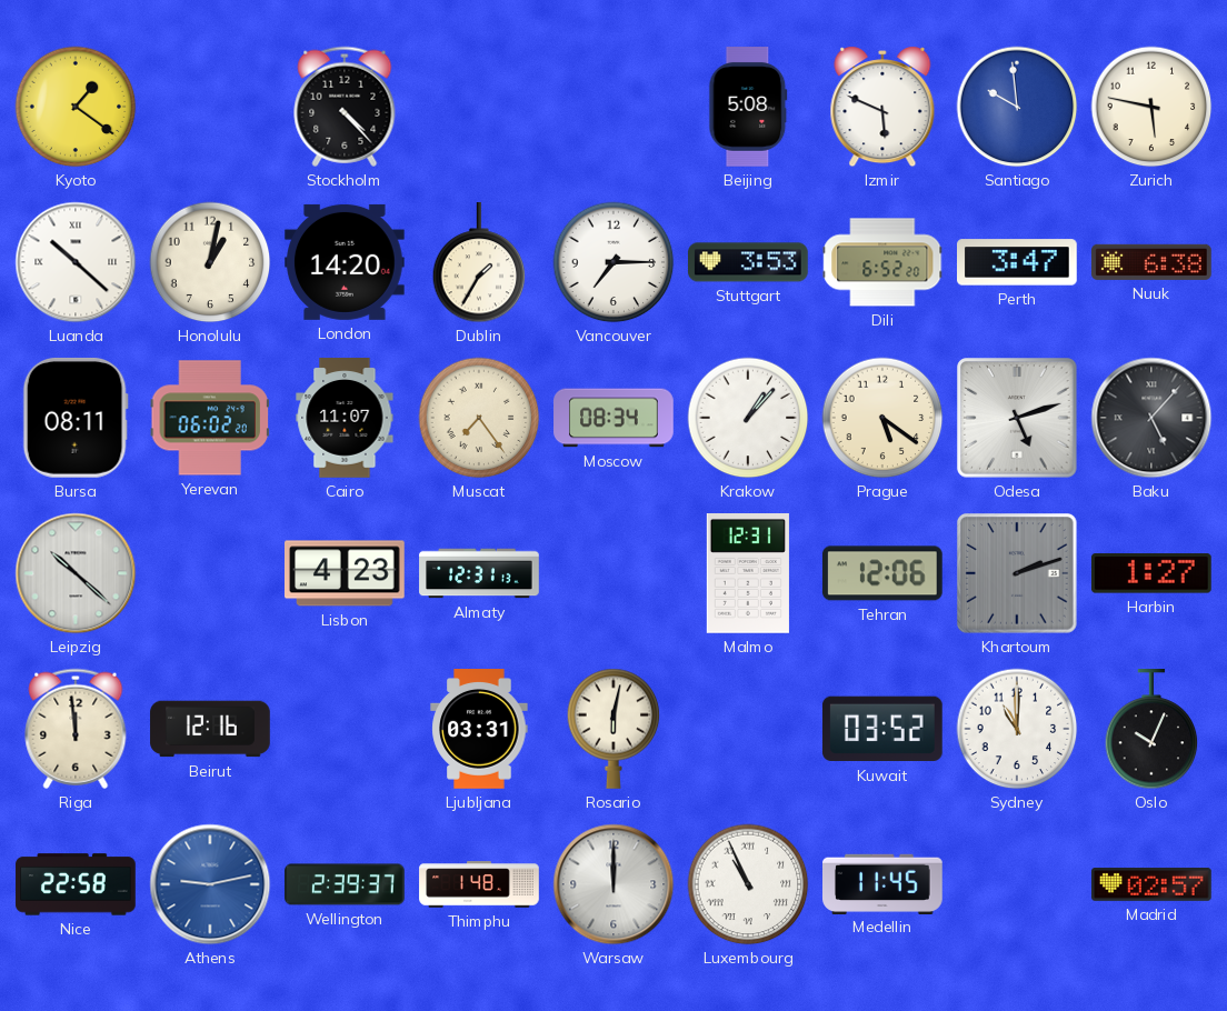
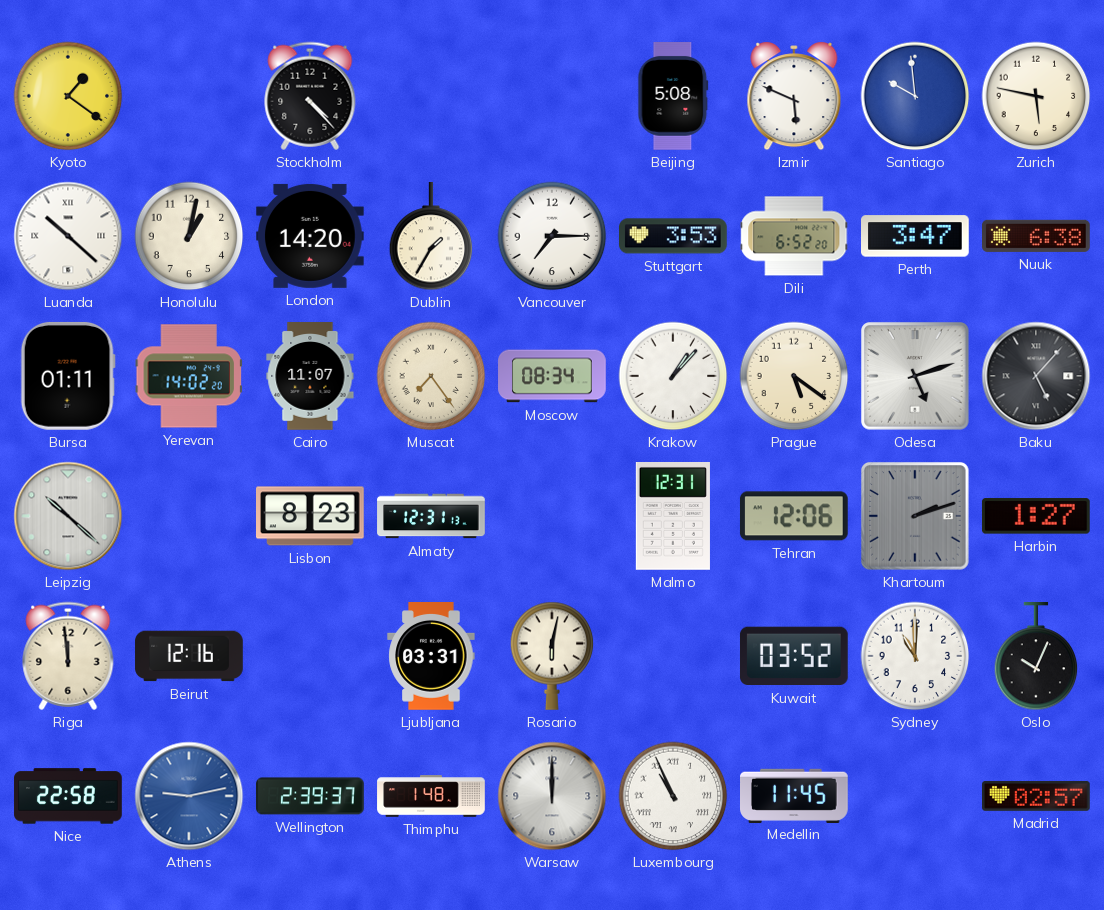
Bursa: 08:11 -> 01:11 (68, 376)
Yerevan: 06:02 -> 14:02 (188, 376)
Lisbon: 4:23 -> 8:23 (311, 516)
